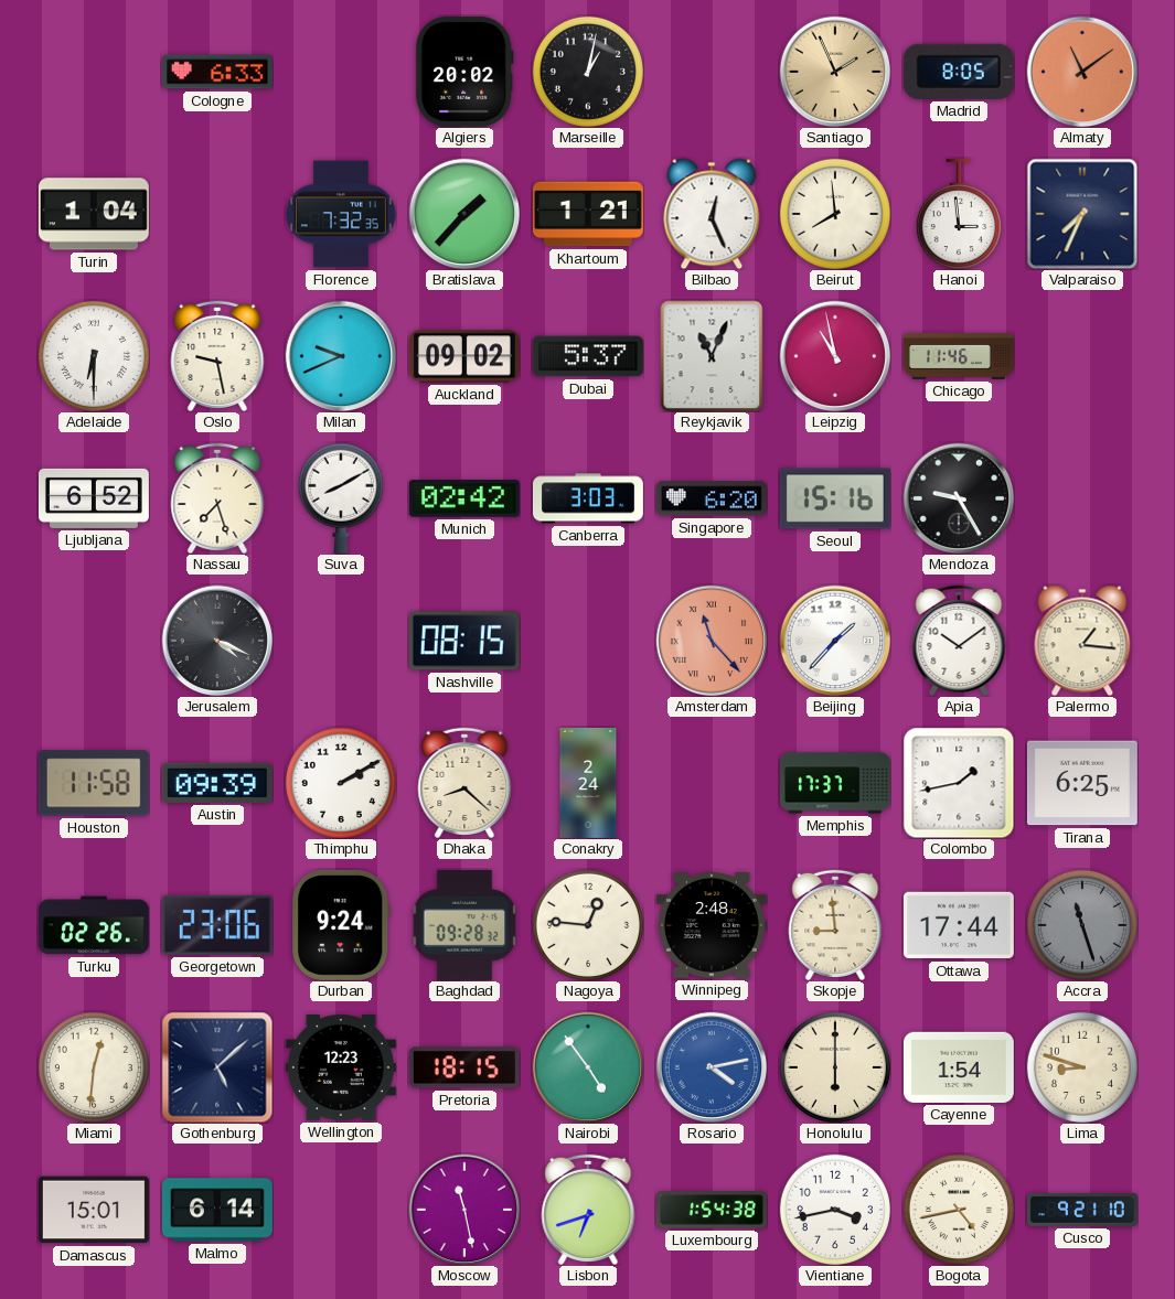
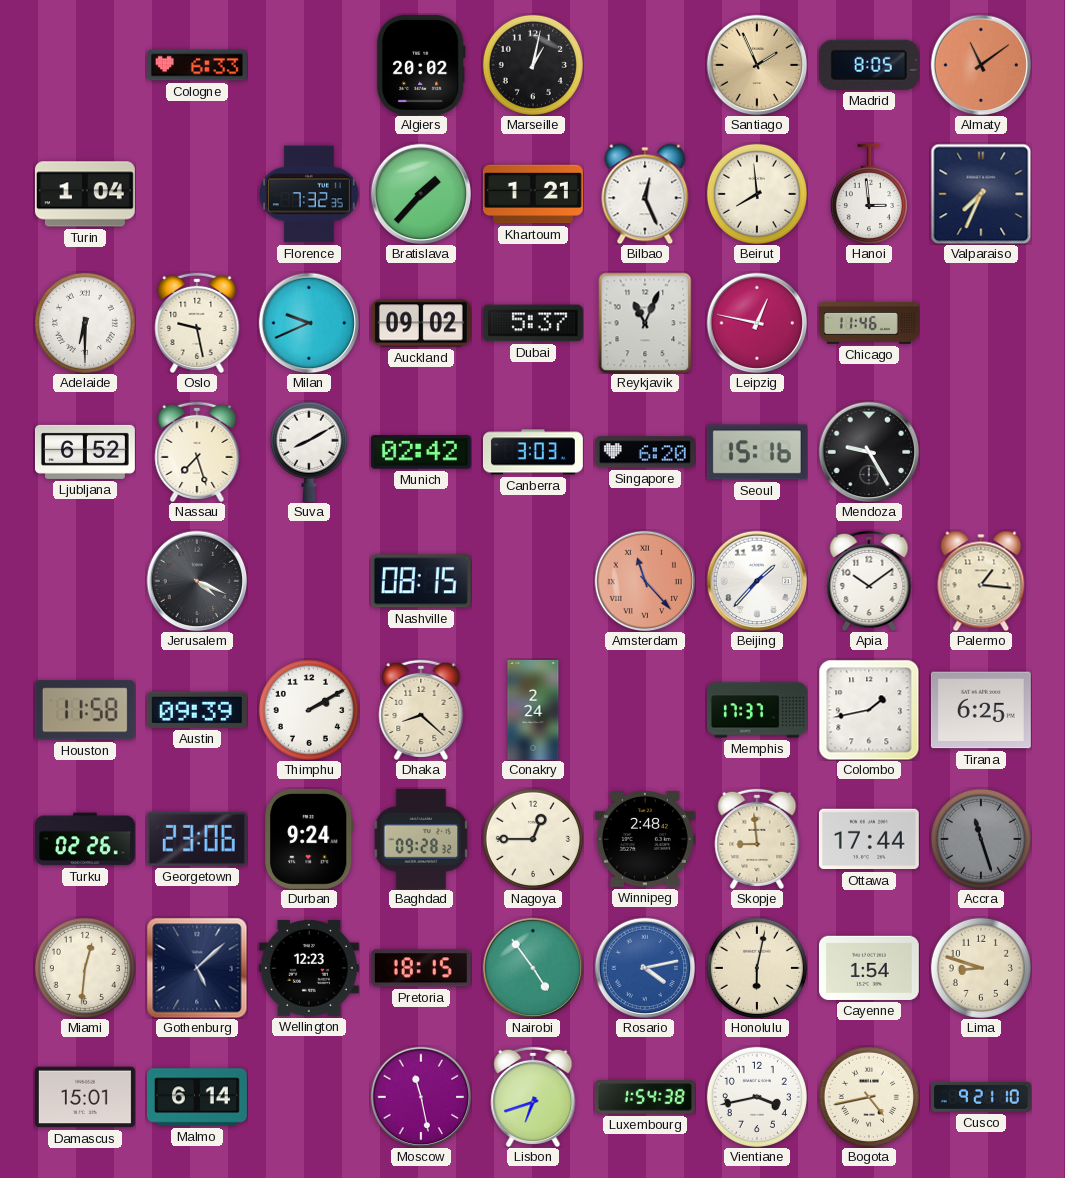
Leipzig: 10:58 -> 12:47 (757, 323)
Nagoya: 12:46 -> 12:45 (533, 839)
Honolulu: 6:00 -> 6:02 (757, 968)
